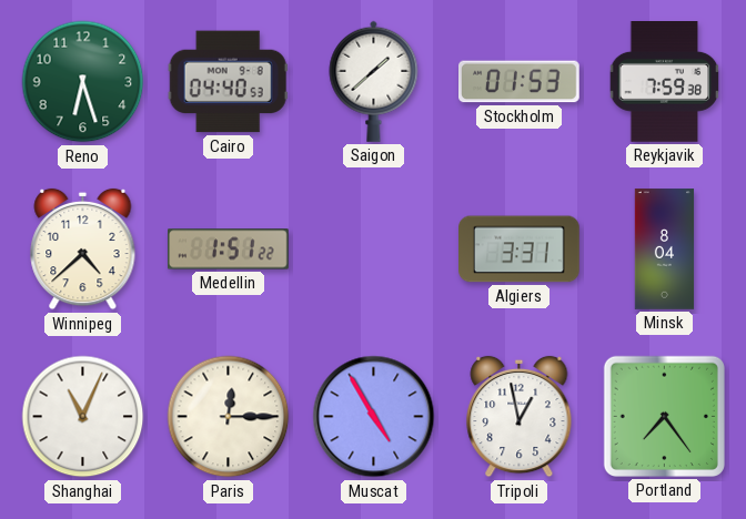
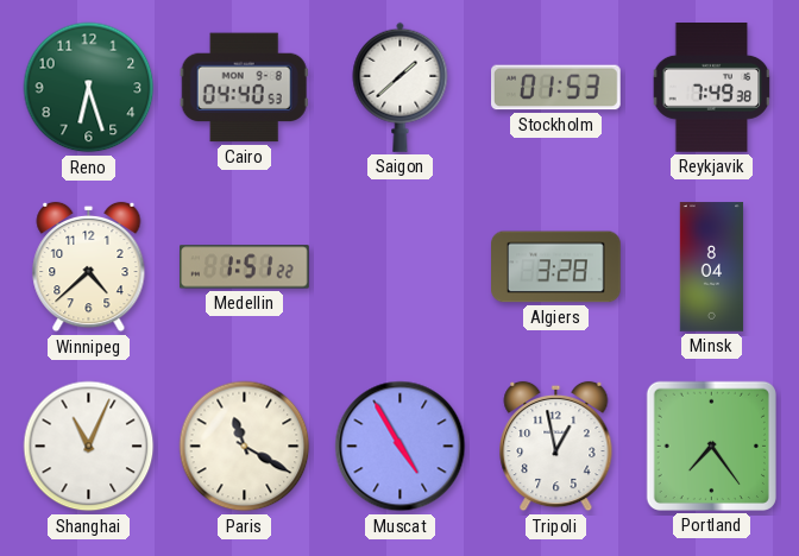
Reykjavik: 7:59 -> 7:49 (712, 88)
Algiers: 3:31 -> 3:28 (556, 267)
Paris: 12:15 -> 11:20 (245, 447)
